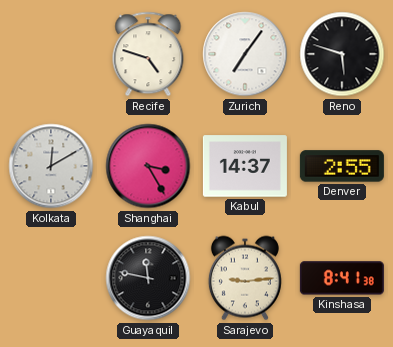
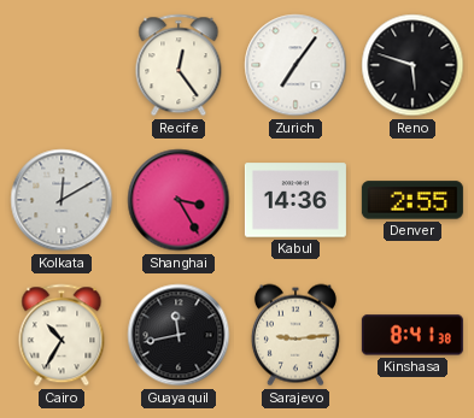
Recife: 4:48 -> 12:24 (179, 65)
Kabul: 14:37 -> 14:36 (295, 200)
Cairo: none -> 10:35 (62, 335)
Guayaquil: 11:47 -> 11:43 (179, 335)
